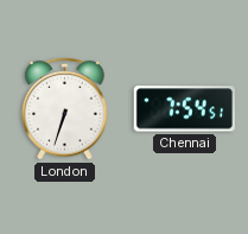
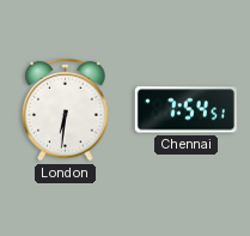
London: 6:33 -> 6:31 (66, 109)
